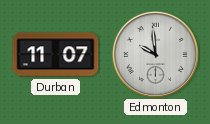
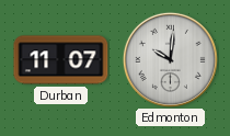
Edmonton: 9:59 -> 10:01 (170, 59)
